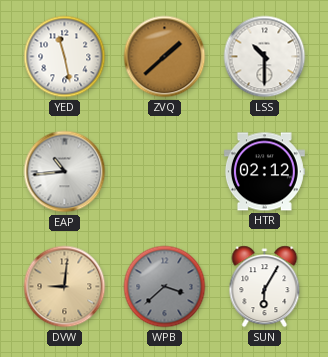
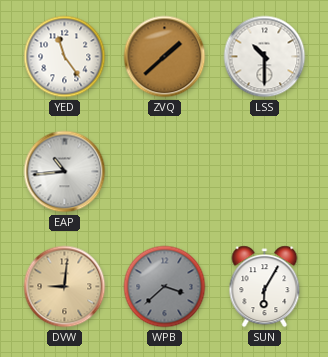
YED: 11:28 -> 11:24 (65, 57)
HTR: 02:12 -> none (264, 172)
